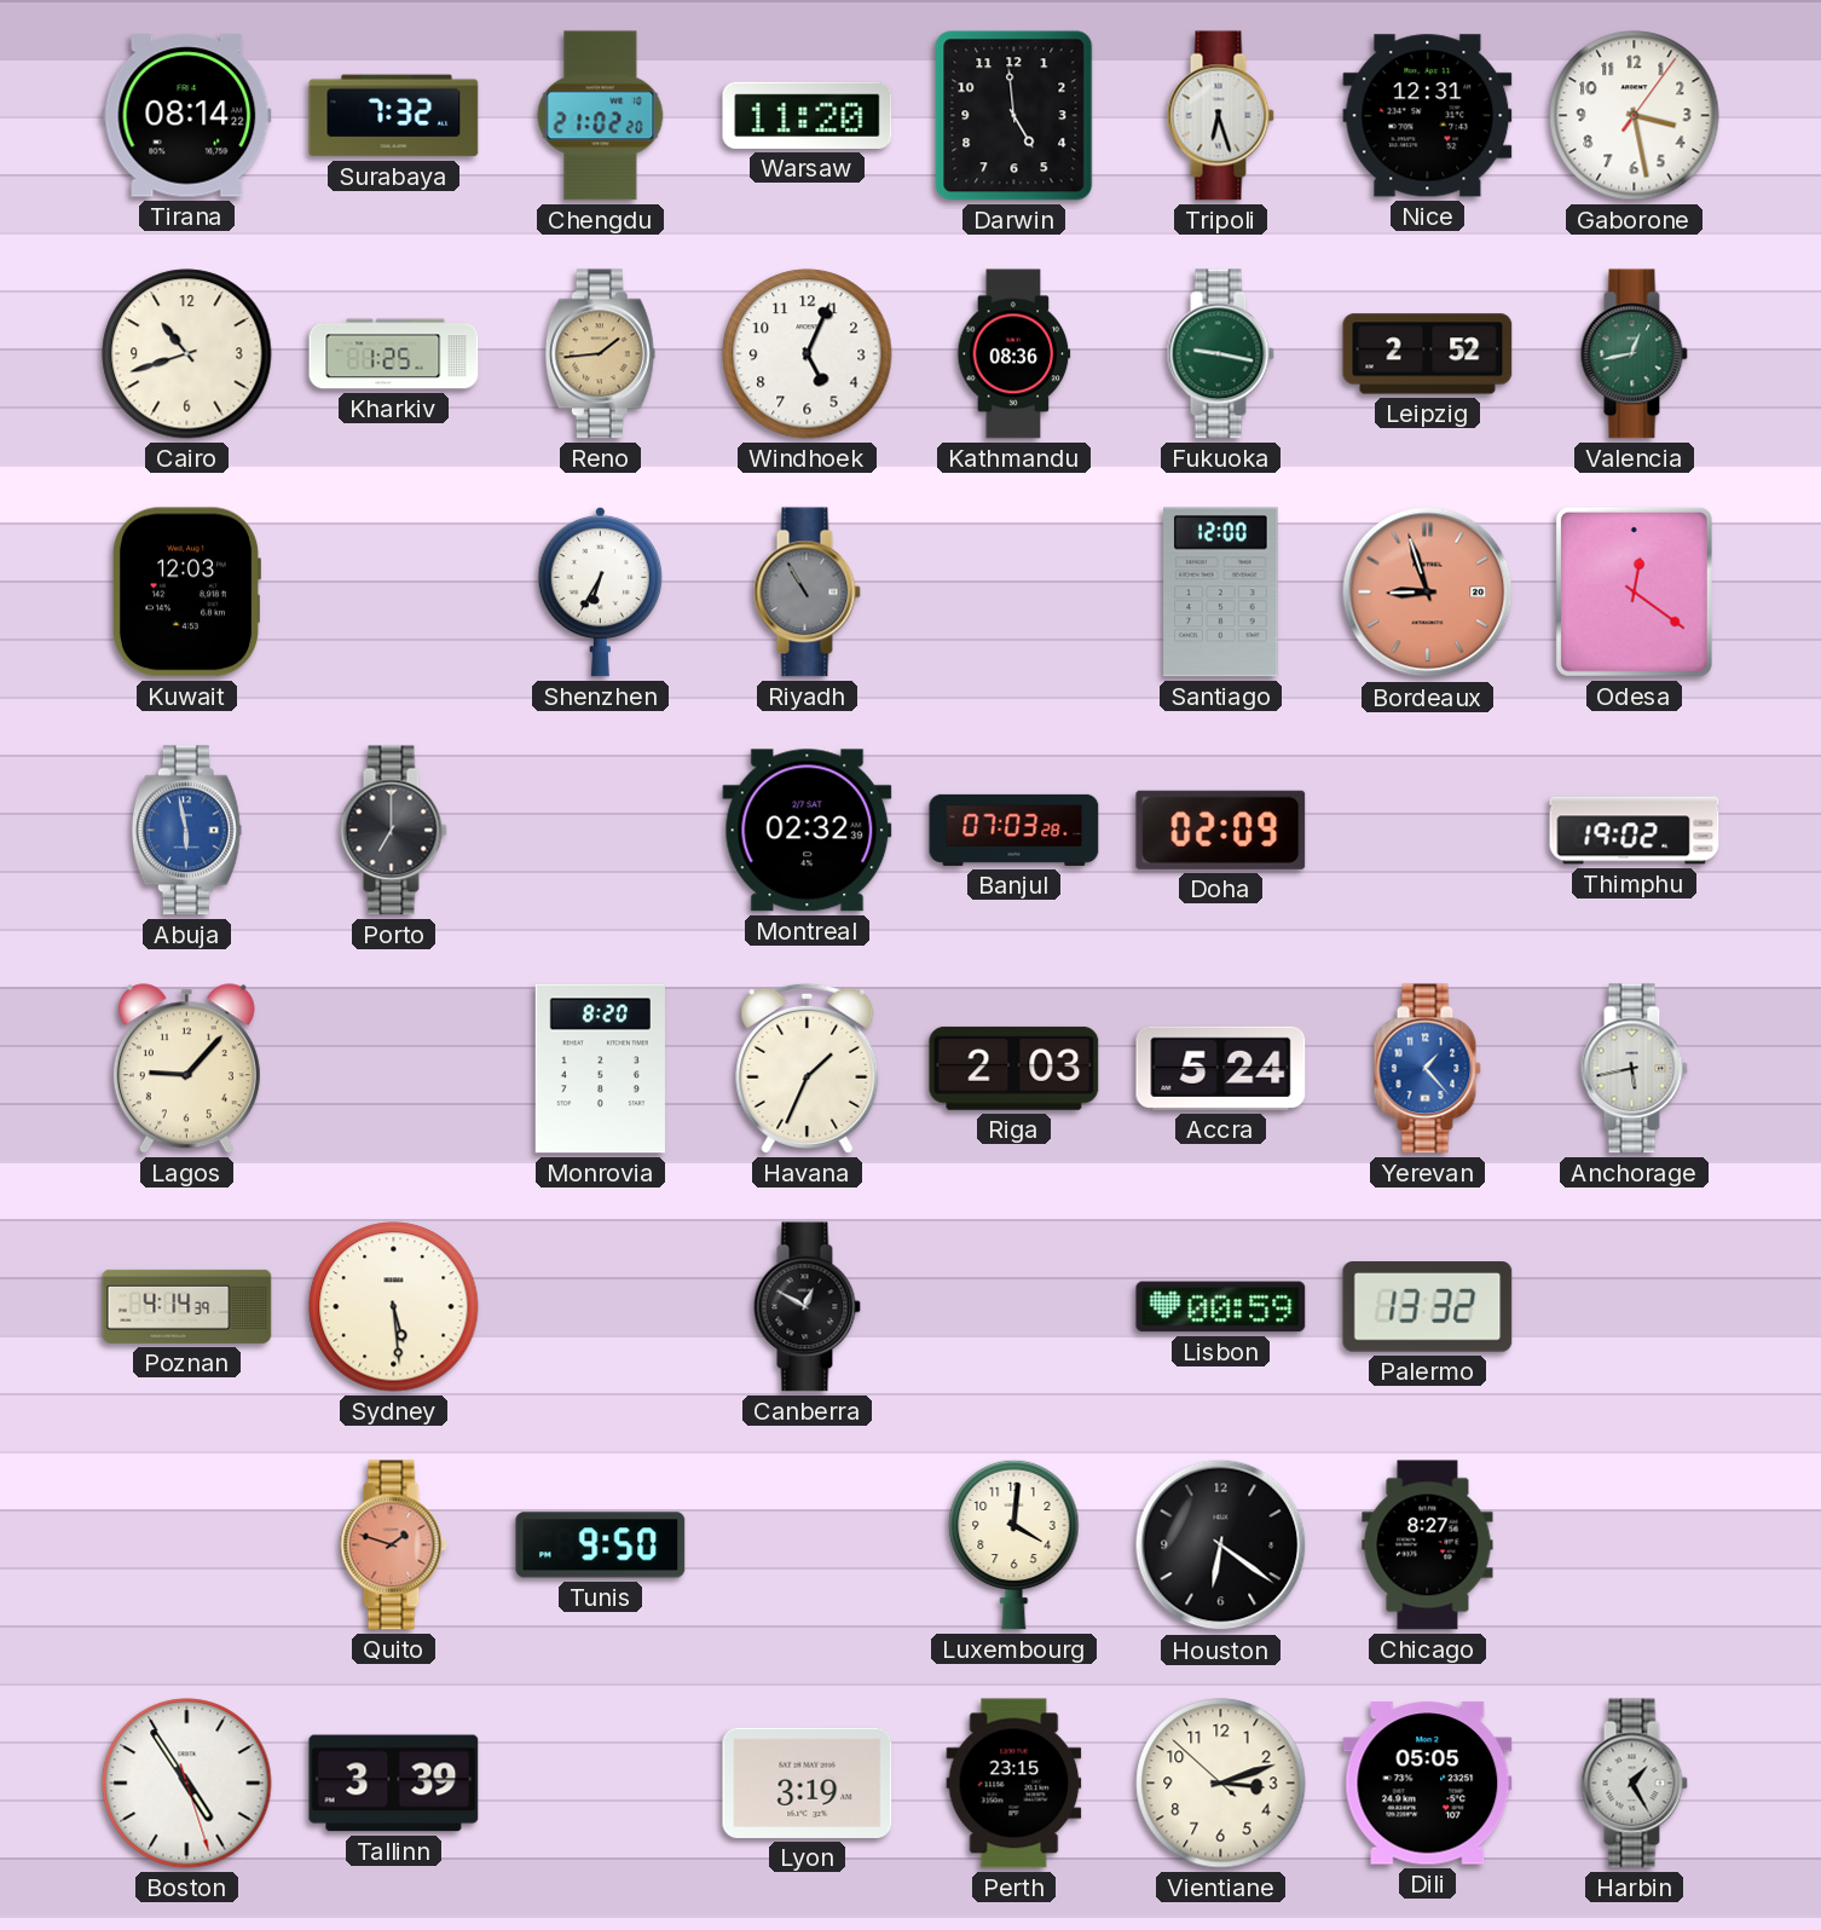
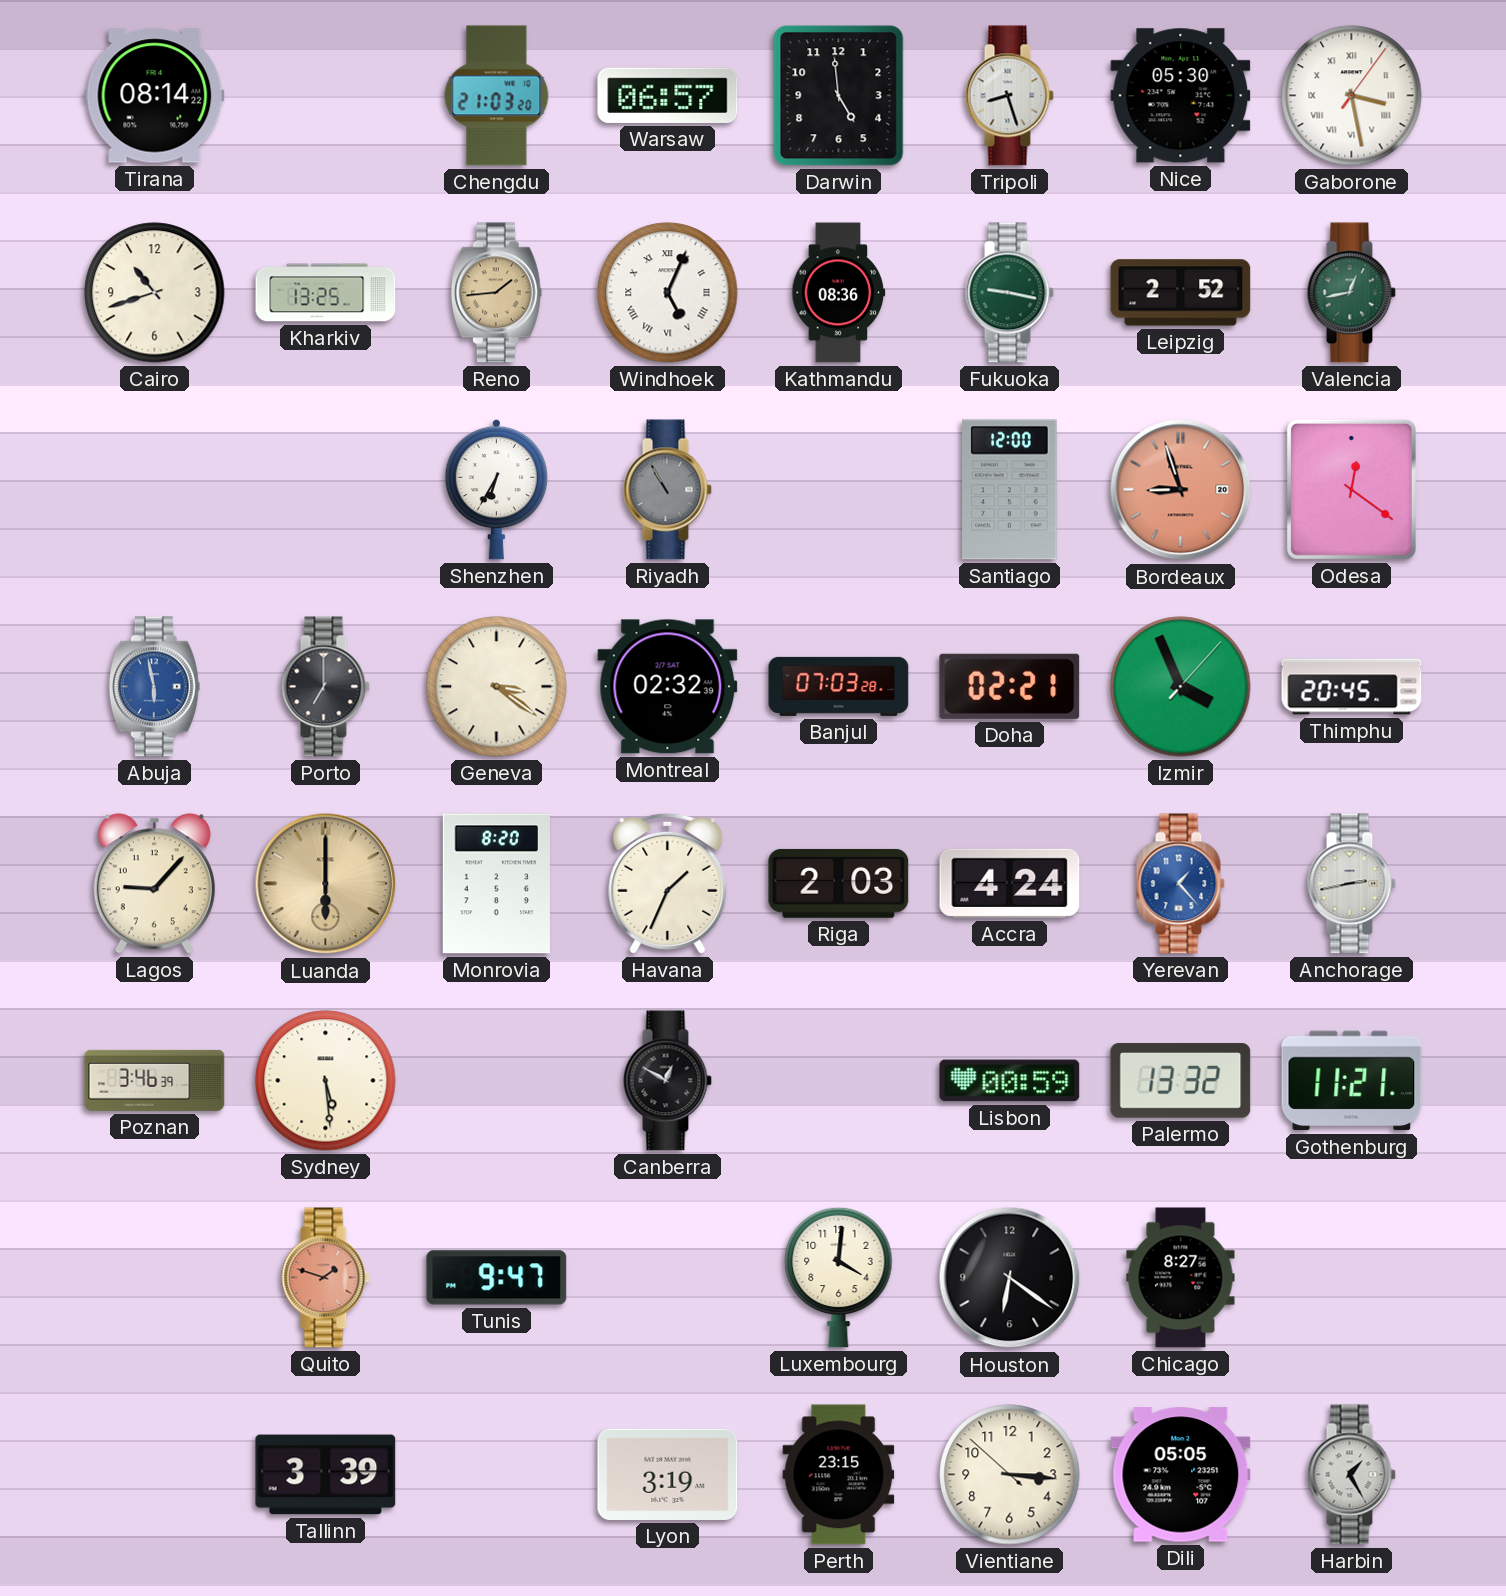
Surabaya: 7:32 -> none (394, 116)
Chengdu: 21:02 -> 21:03 (497, 96)
Warsaw: 11:20 -> 06:57 (668, 95)
Tripoli: 6:27 -> 8:27 (1009, 96)
Nice: 12:31 -> 05:30 (1181, 96)
Gaborone numerals: Arabic -> Roman (1352, 96)
Kharkiv: 1:25 -> 13:25 (326, 293)
Windhoek numerals: Arabic -> Roman (668, 293)
Kuwait: 12:03 -> none (186, 593)
Geneva: none -> 3:21 (497, 687)
Doha: 02:09 -> 02:21 (1010, 686)
Izmir: none -> 3:56 (1181, 687)
Thimphu: 19:02 -> 20:45 (1352, 687)
Luanda: none -> 6:00 (326, 884)
Accra: 5:24 -> 4:24 (1010, 883)
Anchorage: 5:43 -> 2:43 (1351, 884)
Poznan: 4:14 -> 3:46 (155, 1080)
Gothenburg: none -> 11:21 (1352, 1081)
Tunis: 9:50 -> 9:47 (497, 1278)
Boston: 4:54 -> none (187, 1784)
Vientiane: 3:11 -> 3:15 (1010, 1475)
